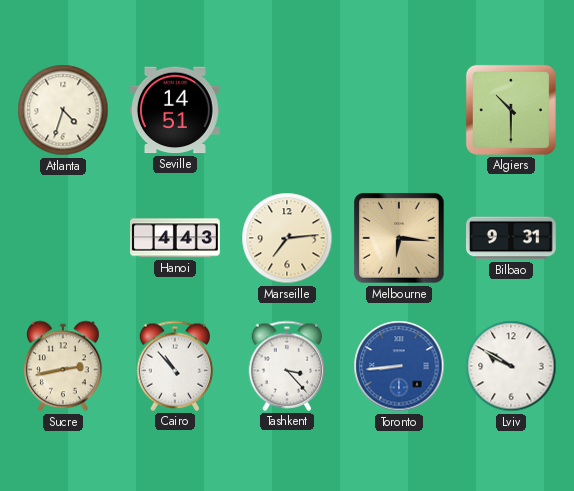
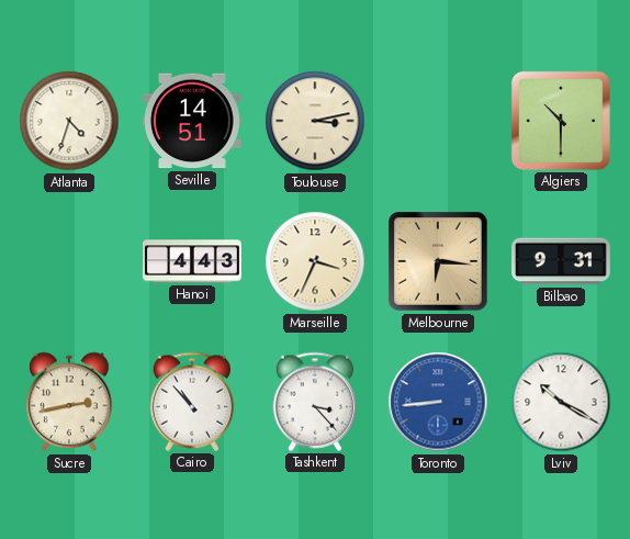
Toulouse: none -> 3:13 (315, 121)
Marseille: 7:14 -> 3:34 (315, 261)
Lviv: 9:50 -> 10:20 (561, 402)
